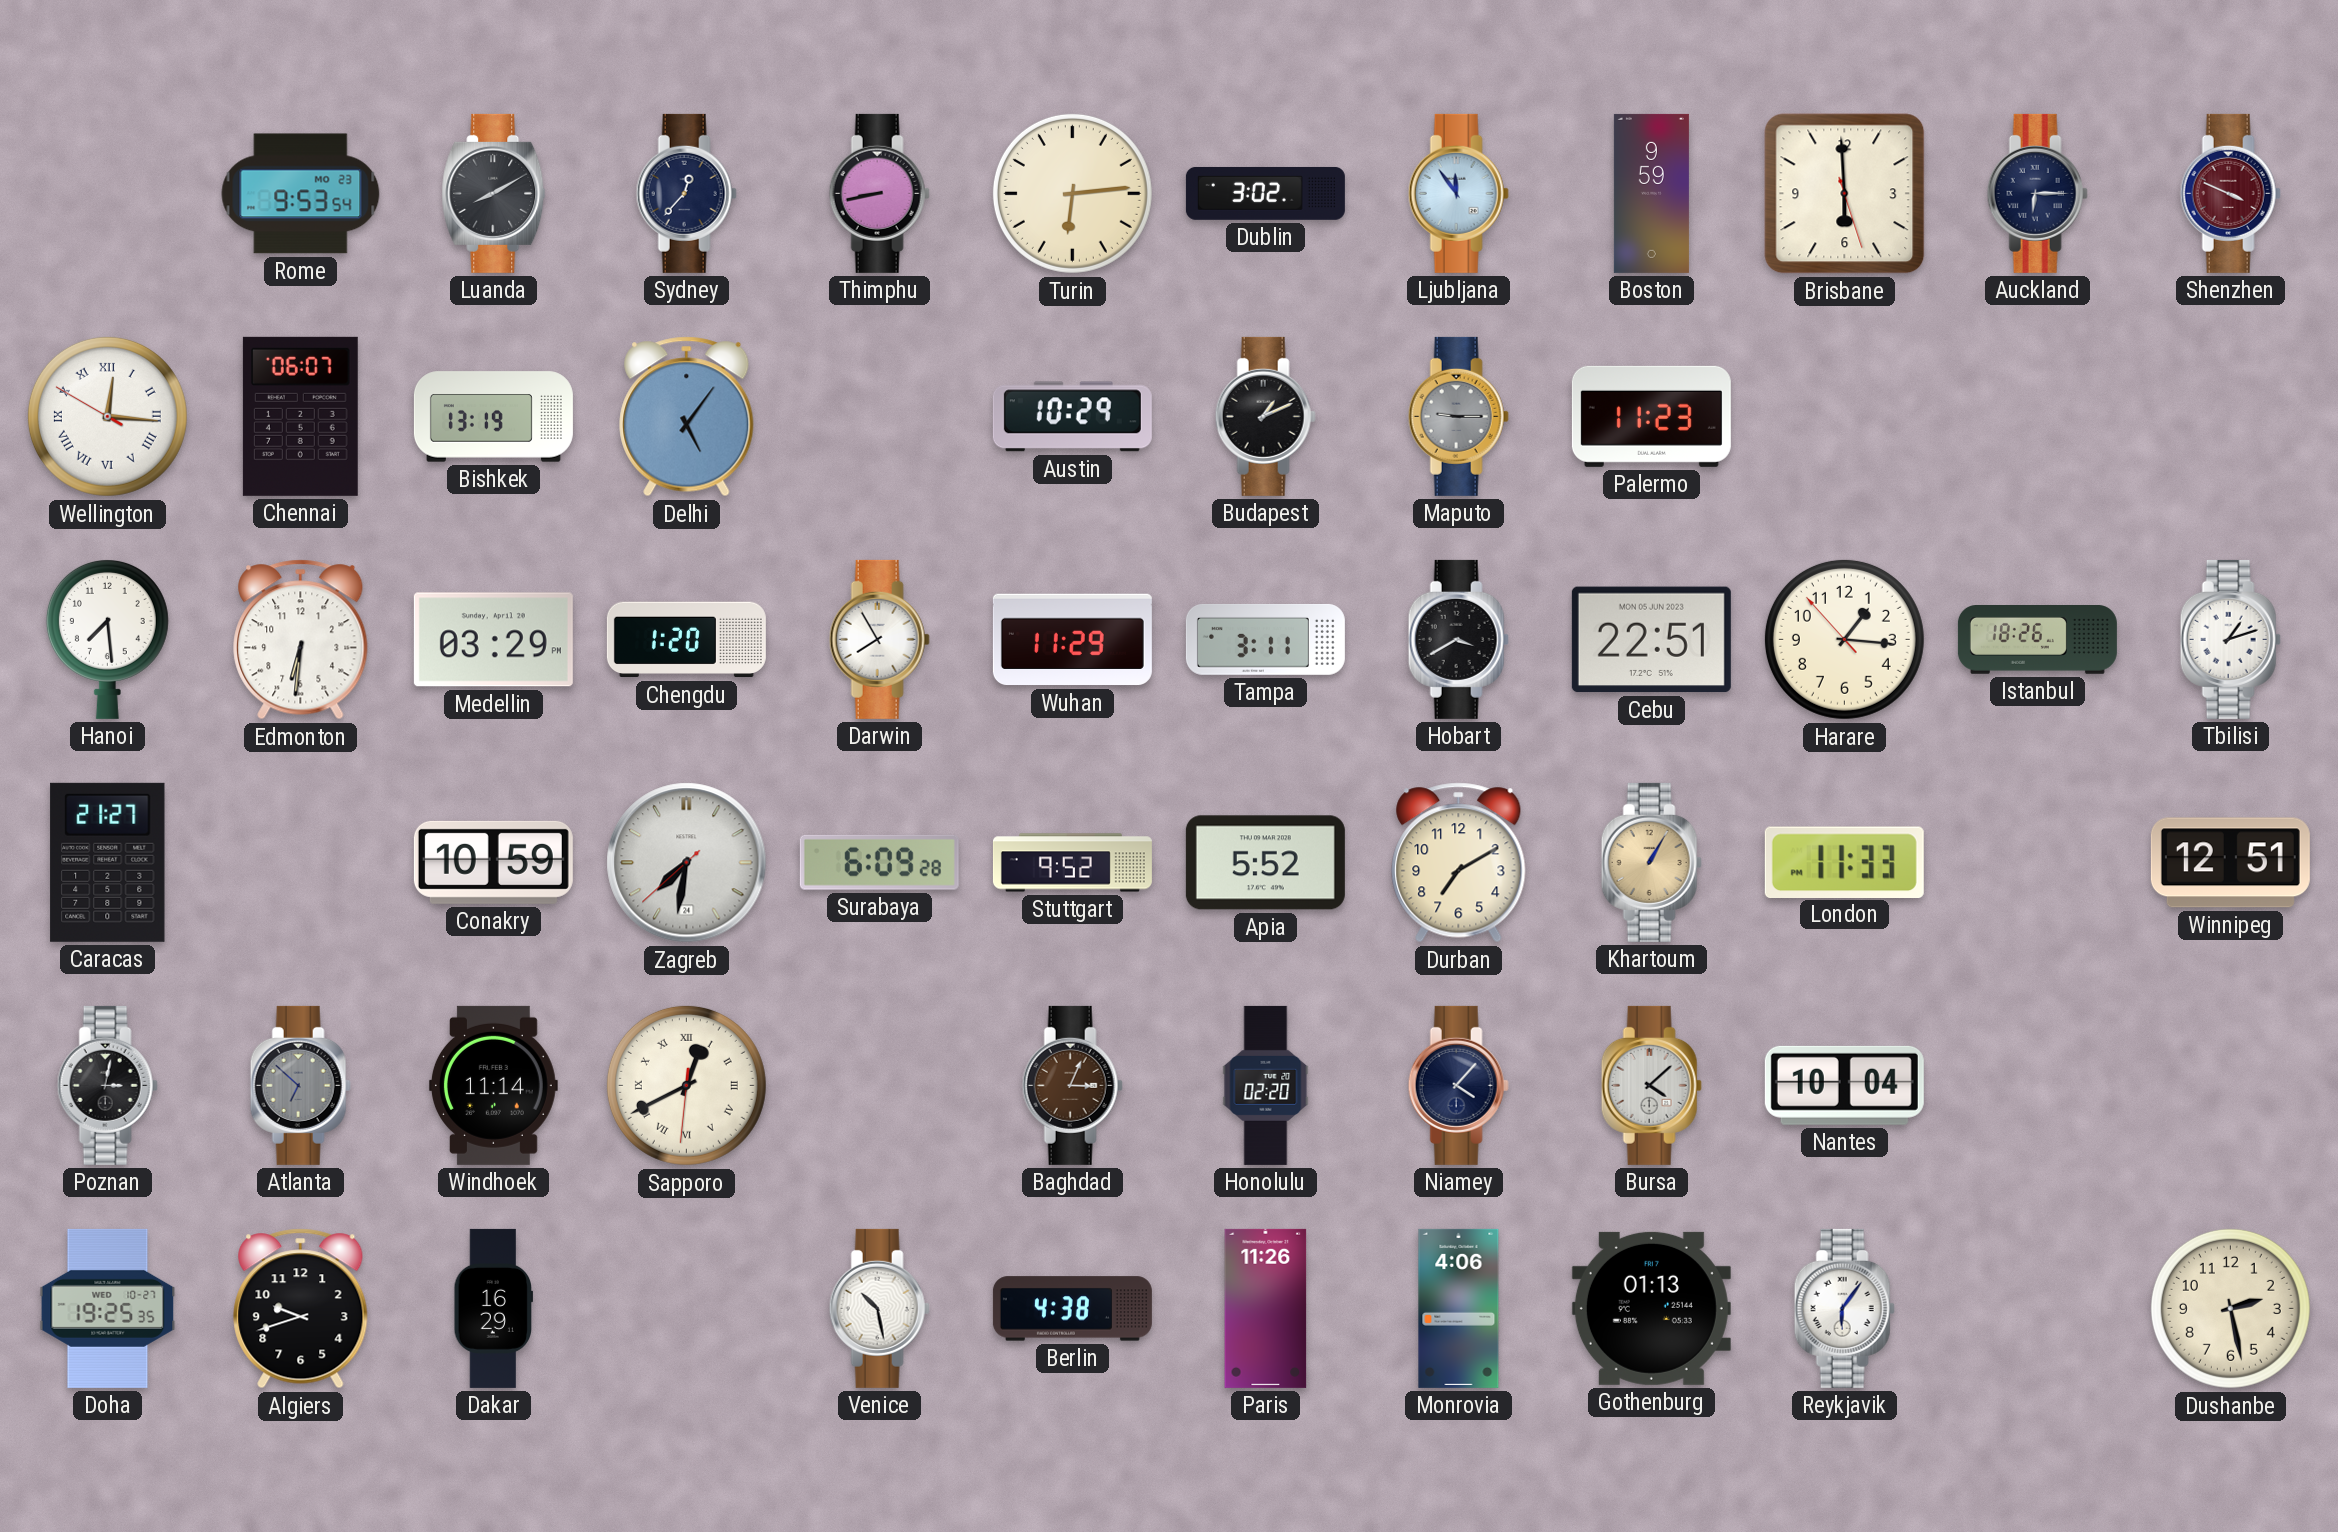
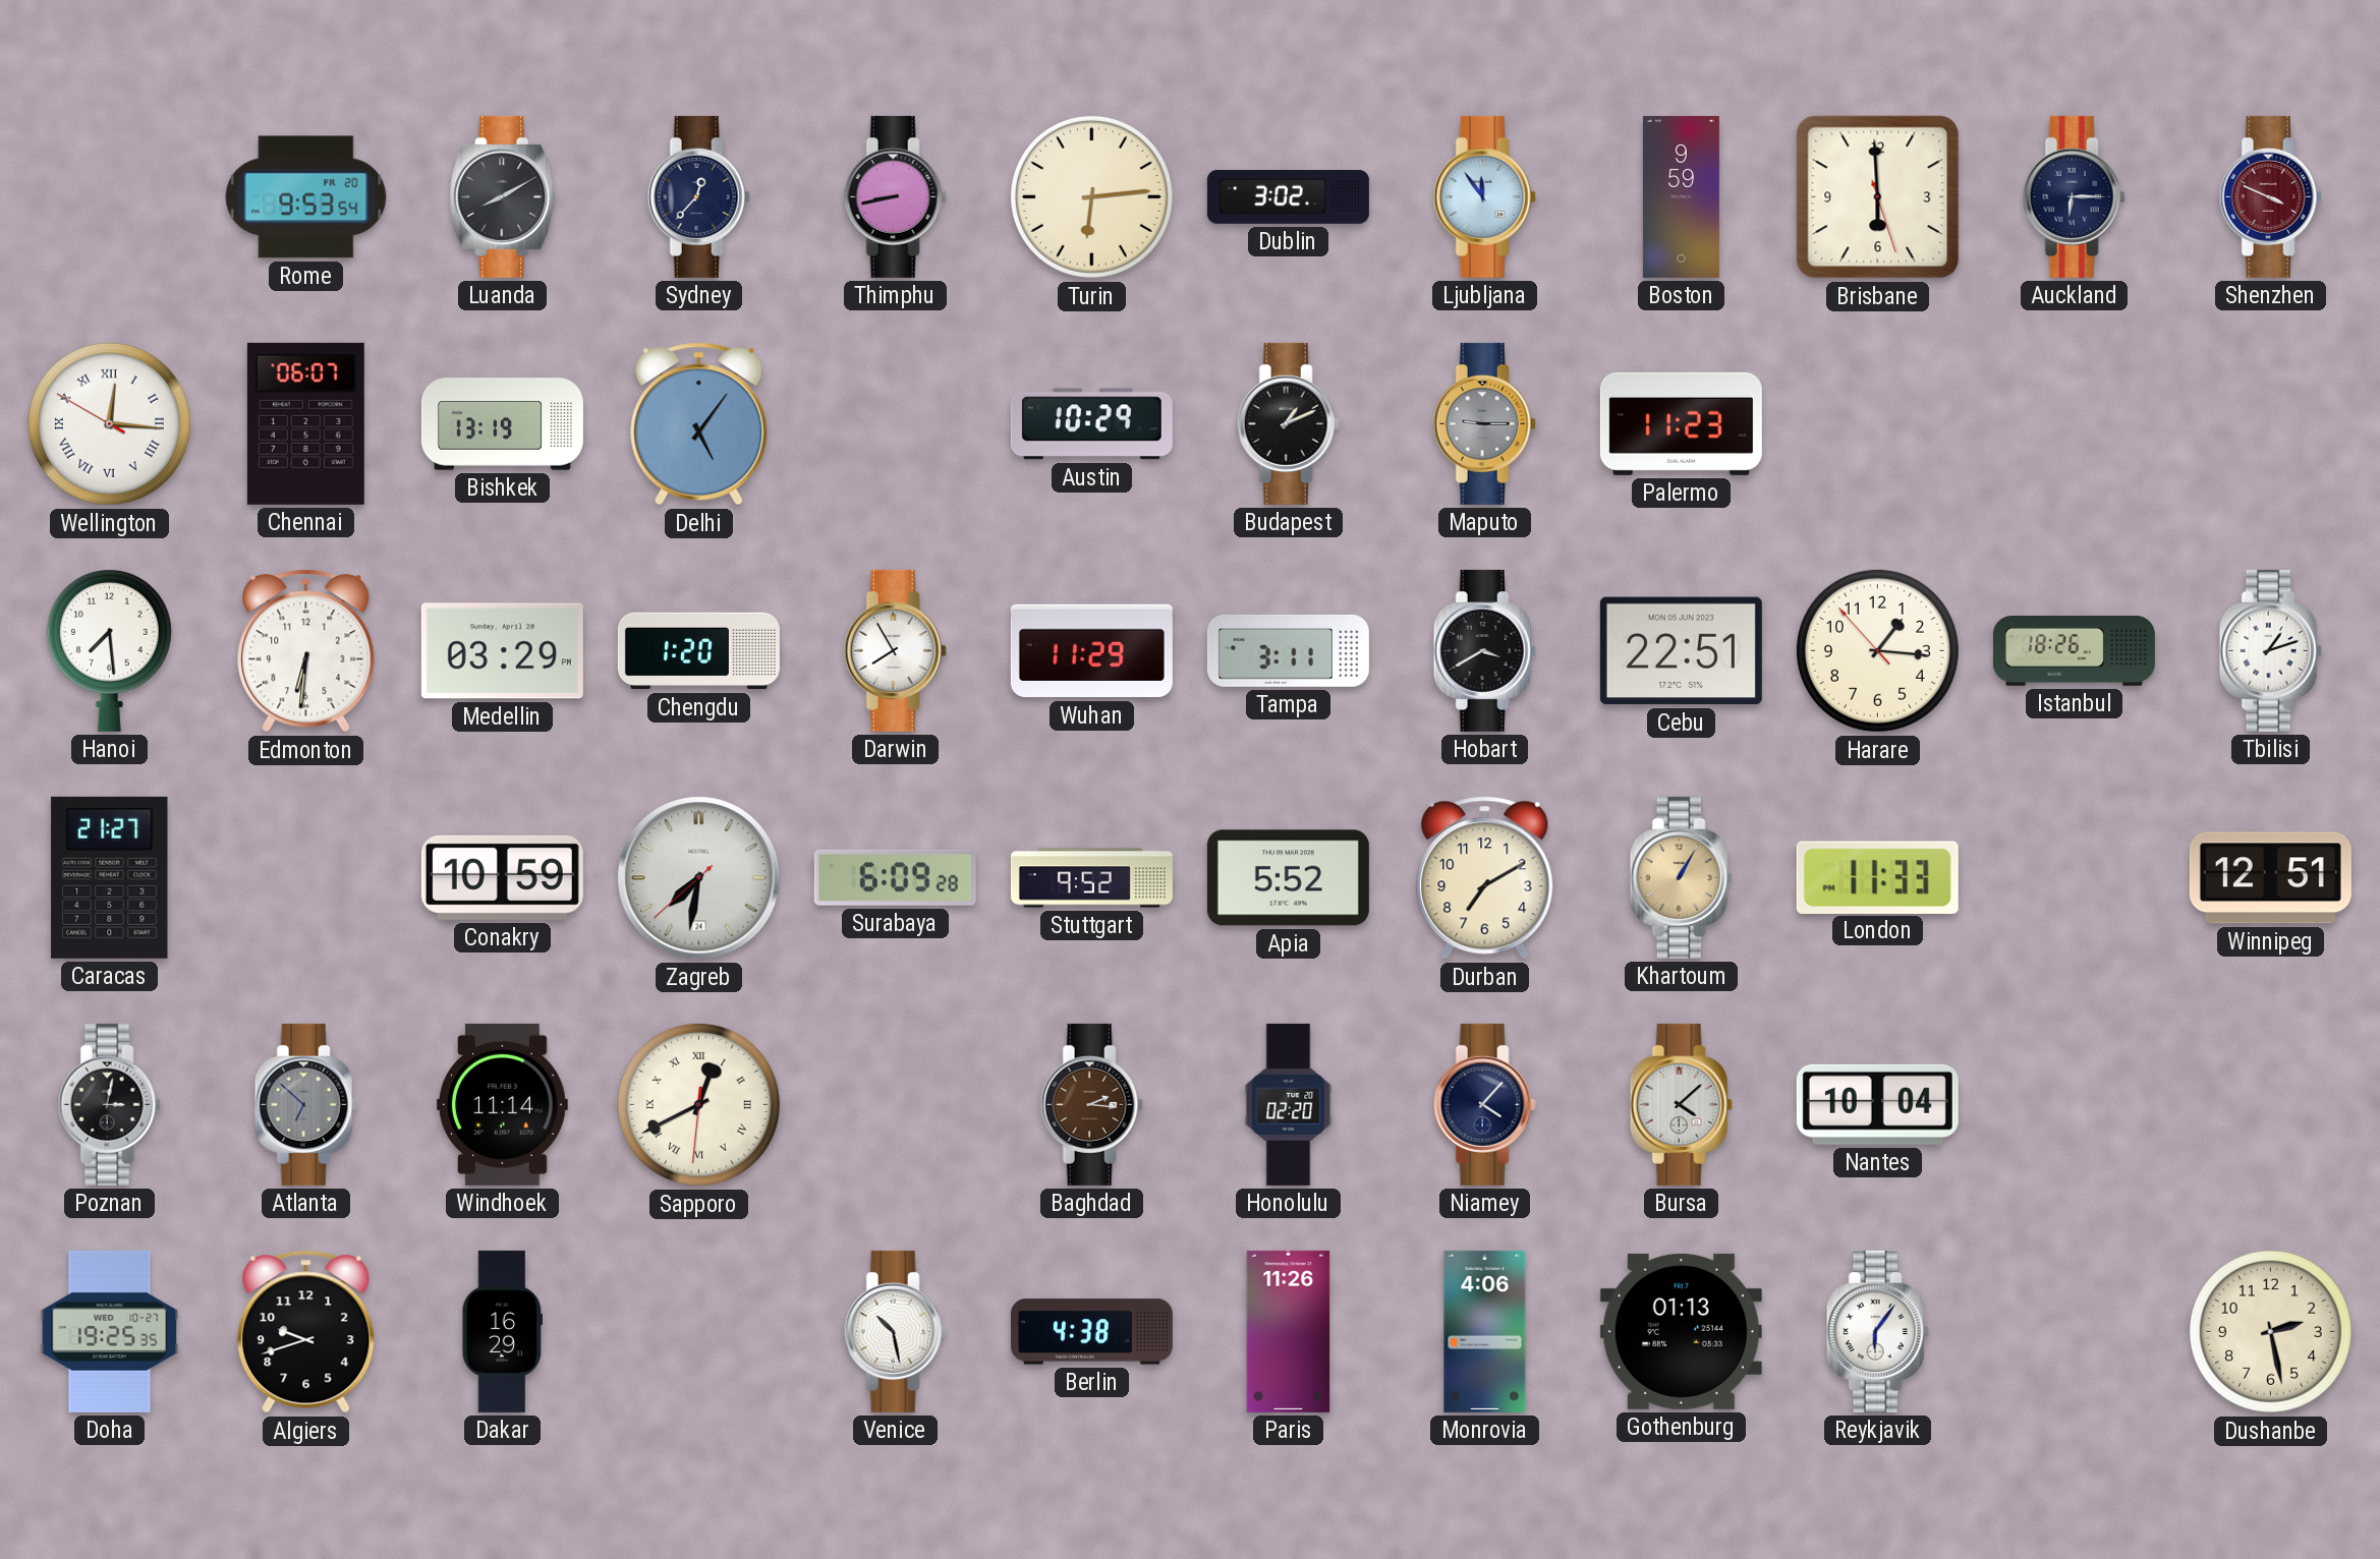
Rome date: MO 23 -> FR 20 (306, 197)
Baghdad: 3:04 -> 2:16 (1091, 1104)
